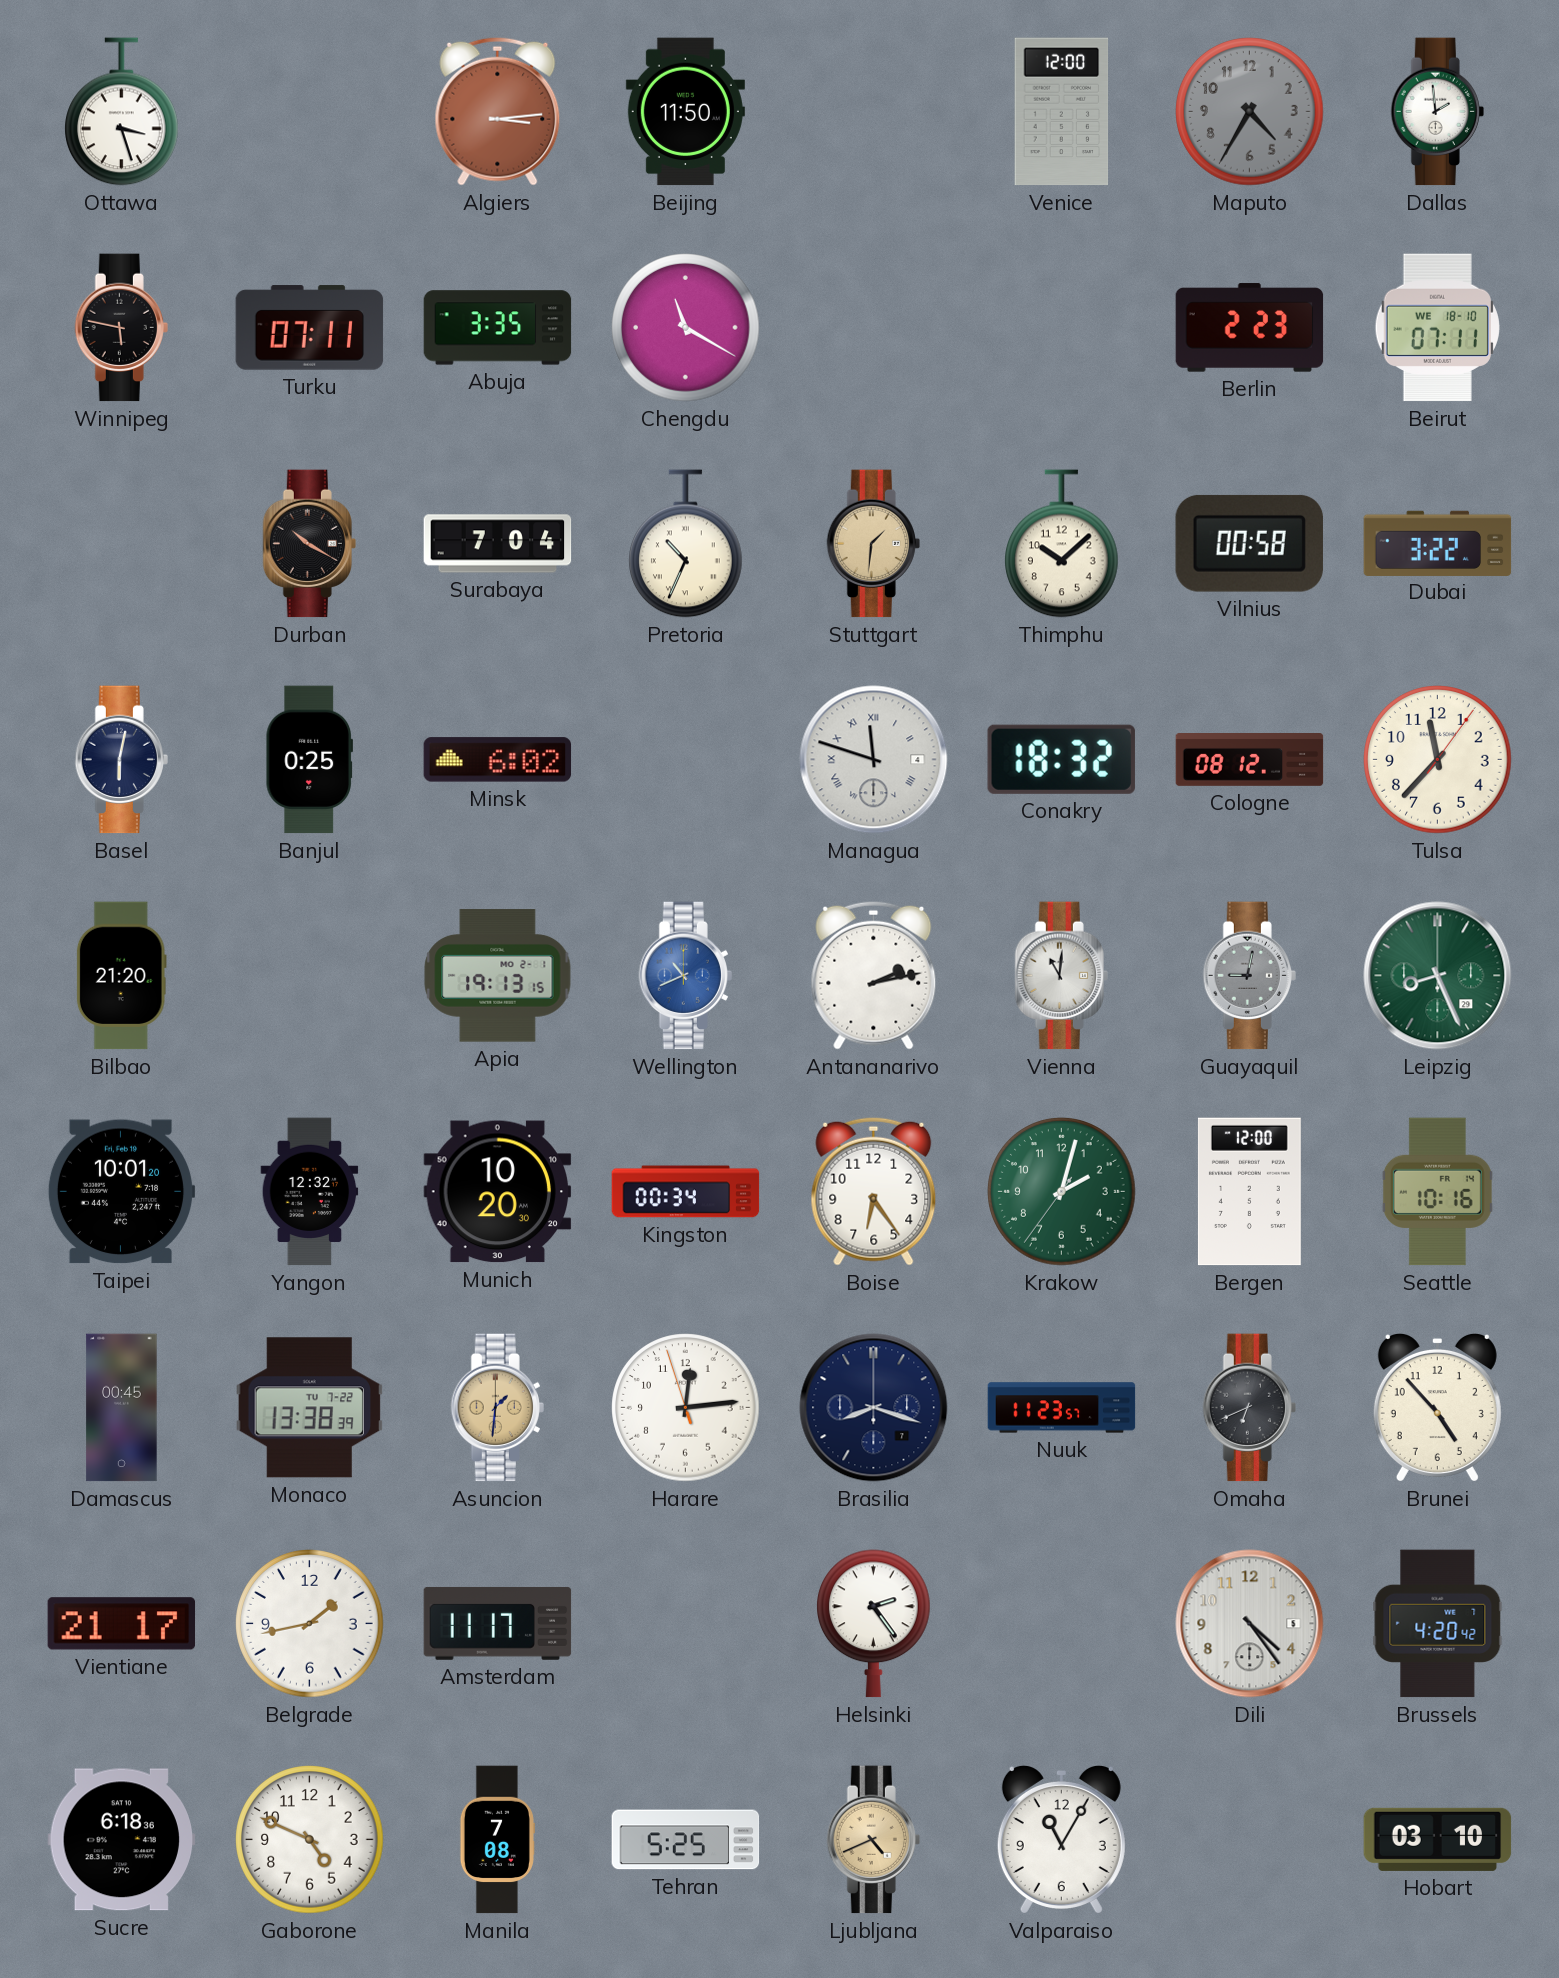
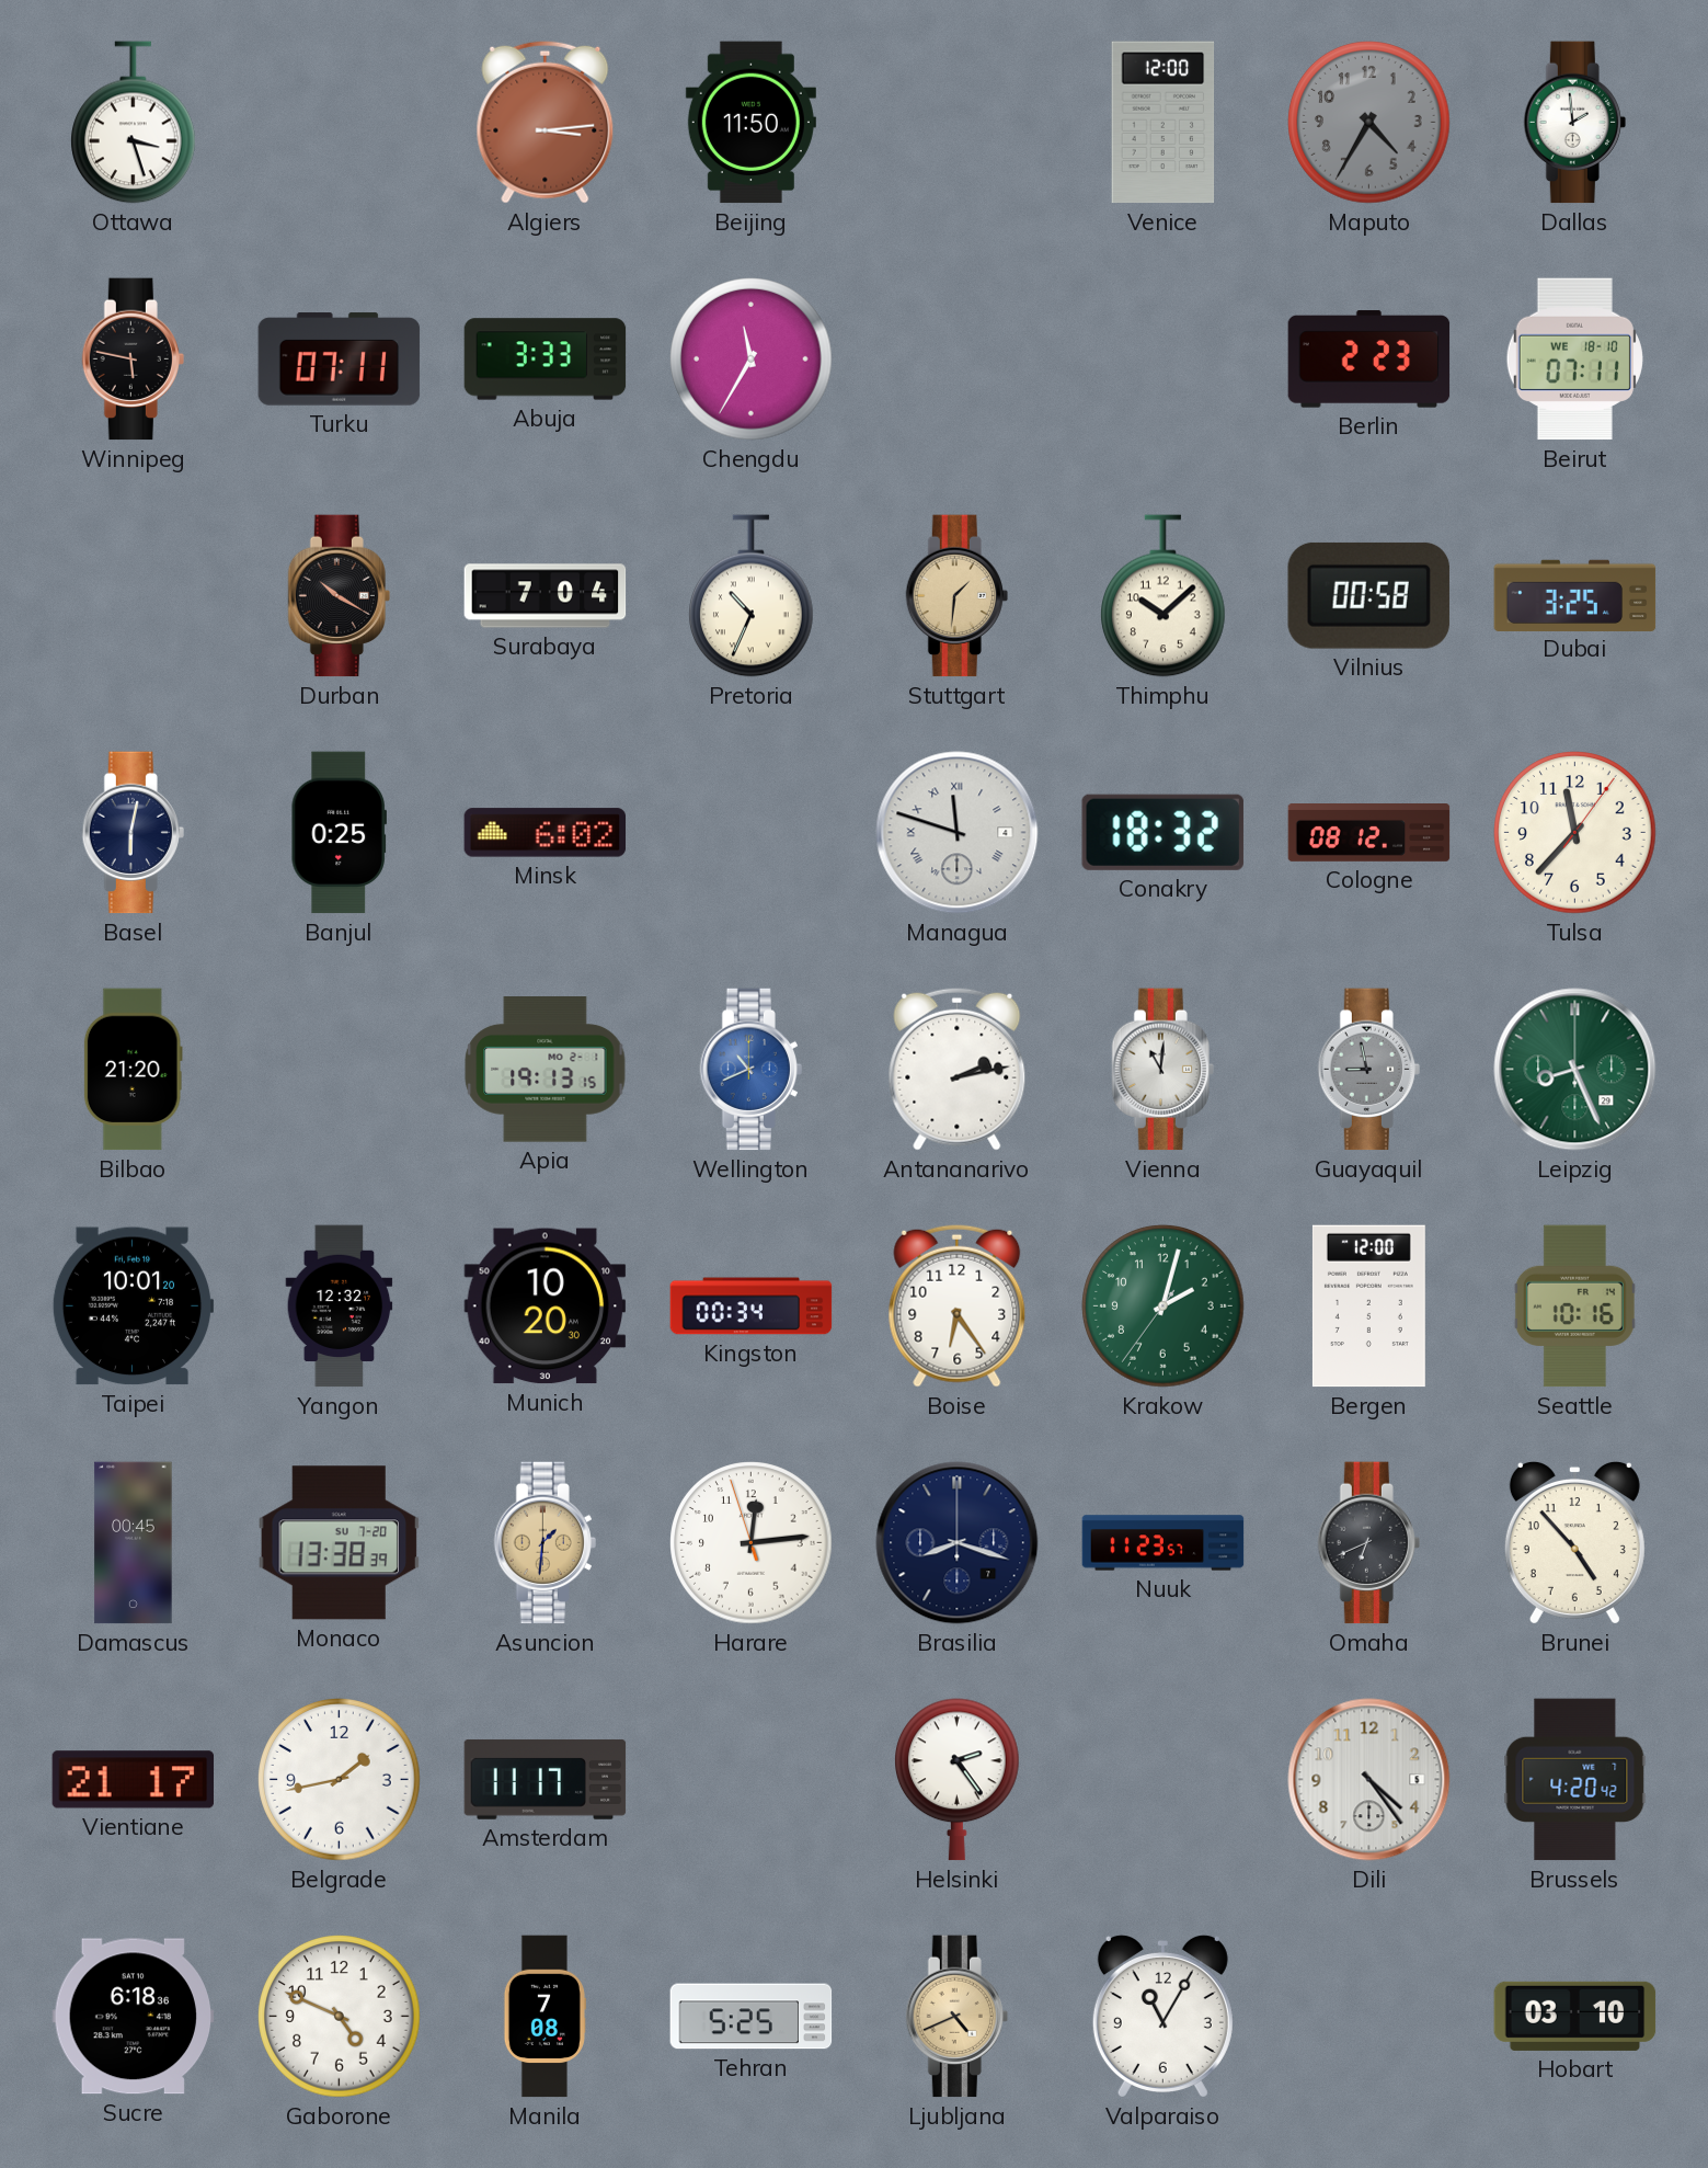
Abuja: 3:35 -> 3:33 (546, 360)
Chengdu: 11:20 -> 11:35 (752, 360)
Dubai: 3:22 -> 3:25 (1575, 595)
Guayaquil: 9:02 -> 8:58 (1368, 1070)
Monaco date: TU 7-22 -> SU 7-20 (340, 1543)
